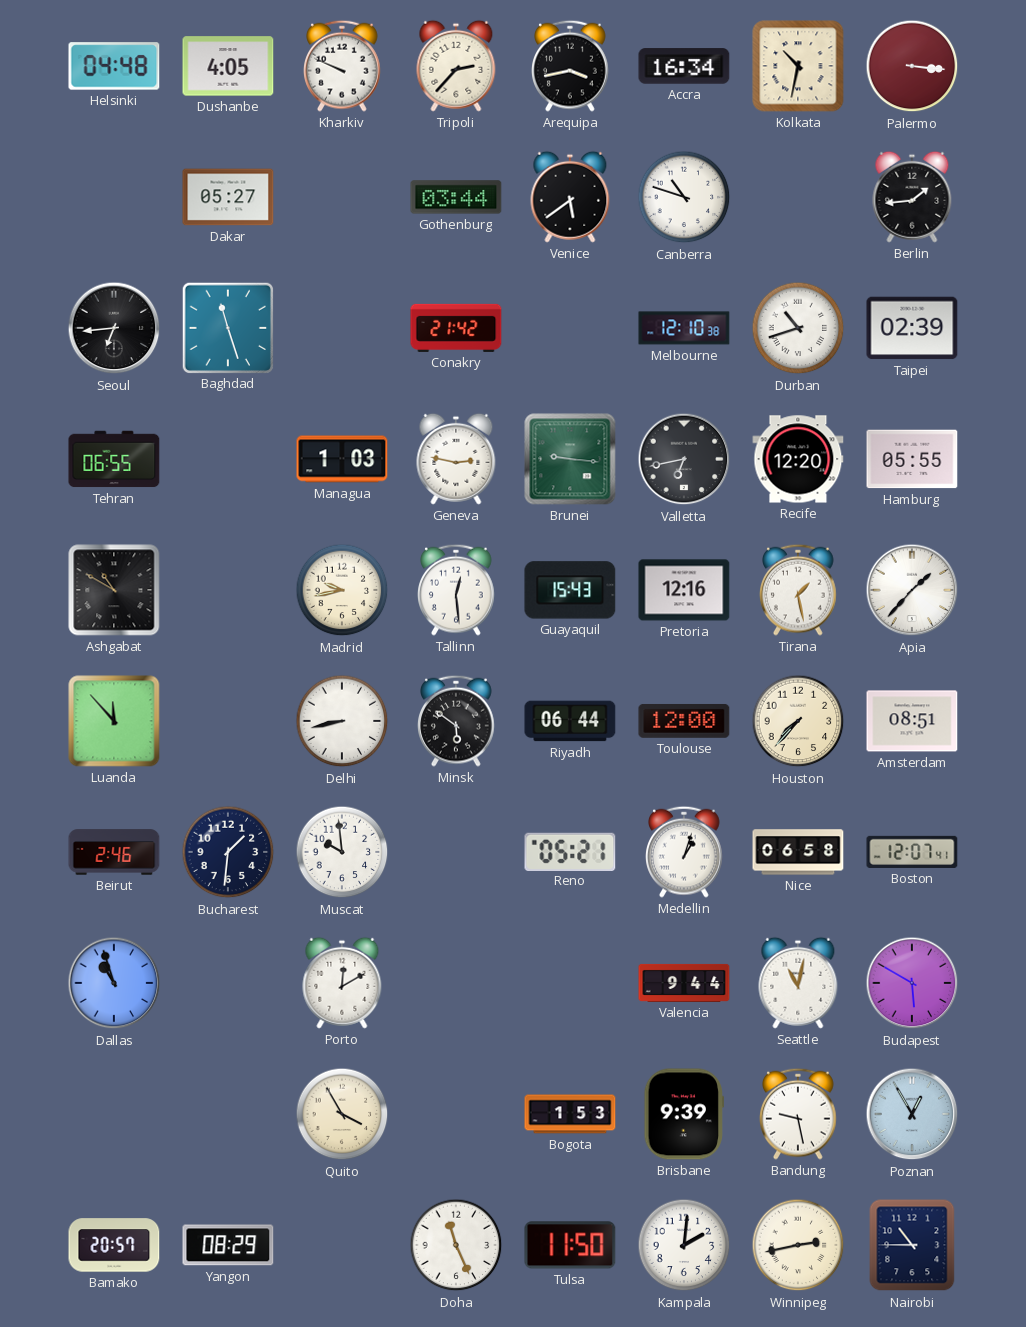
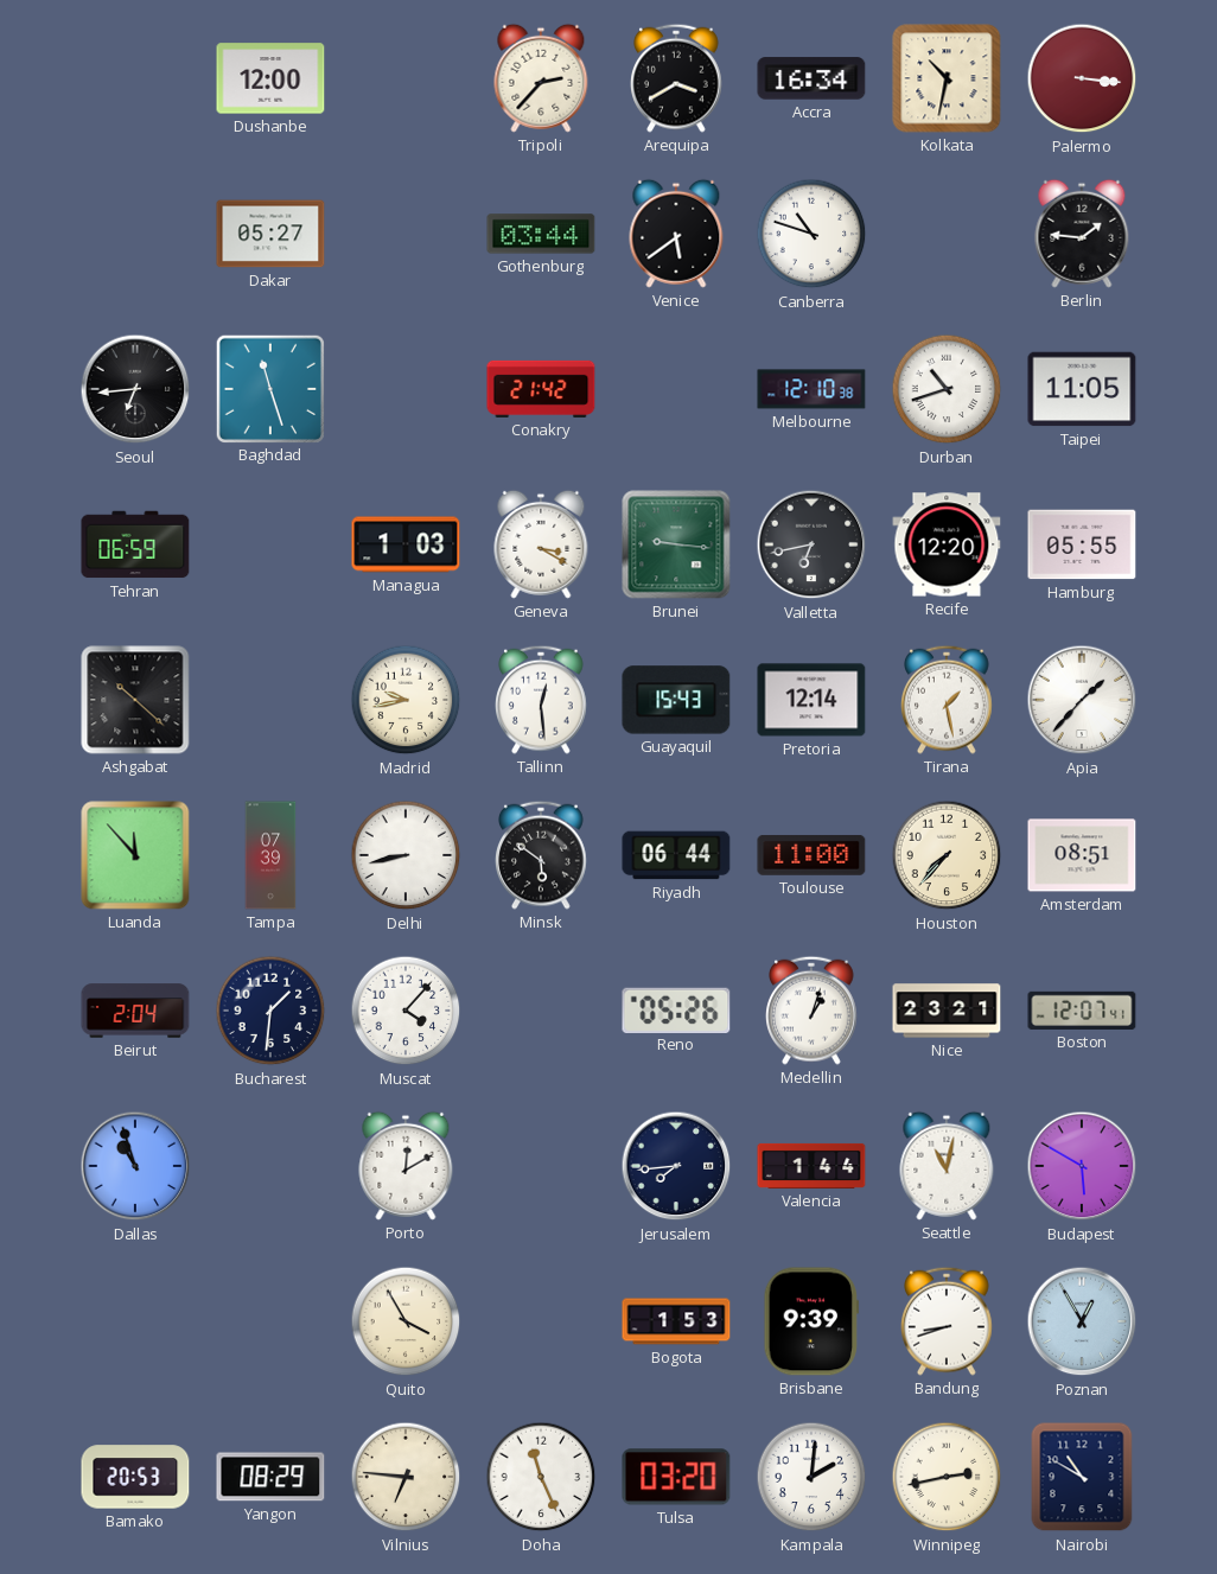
Helsinki: 04:48 -> none (114, 66)
Dushanbe: 4:05 -> 12:00 (270, 78)
Kharkiv: 9:49 -> none (343, 66)
Arequipa: 3:43 -> 3:40 (677, 78)
Berlin: 1:44 -> 1:46 (1082, 234)
Taipei: 02:39 -> 11:05 (1082, 389)
Tehran: 06:55 -> 06:59 (135, 544)
Geneva: 2:47 -> 3:20 (541, 544)
Ashgabat: 10:50 -> 10:22 (135, 700)
Pretoria: 12:16 -> 12:14 (811, 700)
Tampa: none -> 07:39 (270, 855)
Toulouse: 12:00 -> 11:00 (811, 855)
Beirut: 2:46 -> 2:04 (135, 1011)
Muscat: 9:59 -> 4:07 (406, 1011)
Reno: 05:21 -> 05:26 (676, 1009)
Nice: 06:58 -> 23:21 (947, 1011)
Jerusalem: none -> 7:44 (676, 1166)
Valencia: 9:44 -> 1:44 (811, 1166)
Bandung: 9:28 -> 8:42 (948, 1321)
Bamako: 20:57 -> 20:53 (135, 1477)
Vilnius: none -> 6:46 (406, 1477)
Tulsa: 11:50 -> 03:20 (676, 1477)
Nairobi: 10:45 -> 10:50 (1082, 1477)
